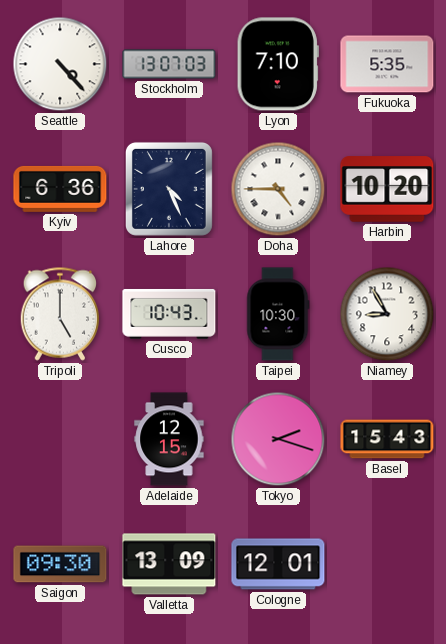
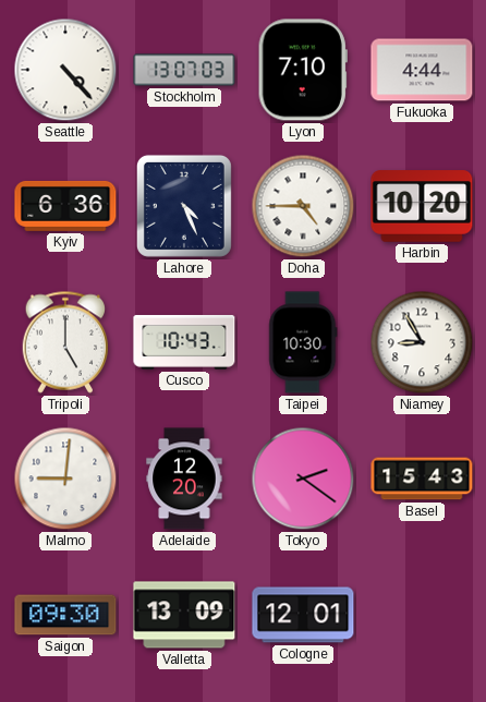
Fukuoka: 5:35 -> 4:44 (422, 70)
Malmo: none -> 9:01 (65, 479)
Adelaide: 12:15 -> 12:20 (184, 479)
Tokyo: 2:18 -> 2:21 (303, 479)
